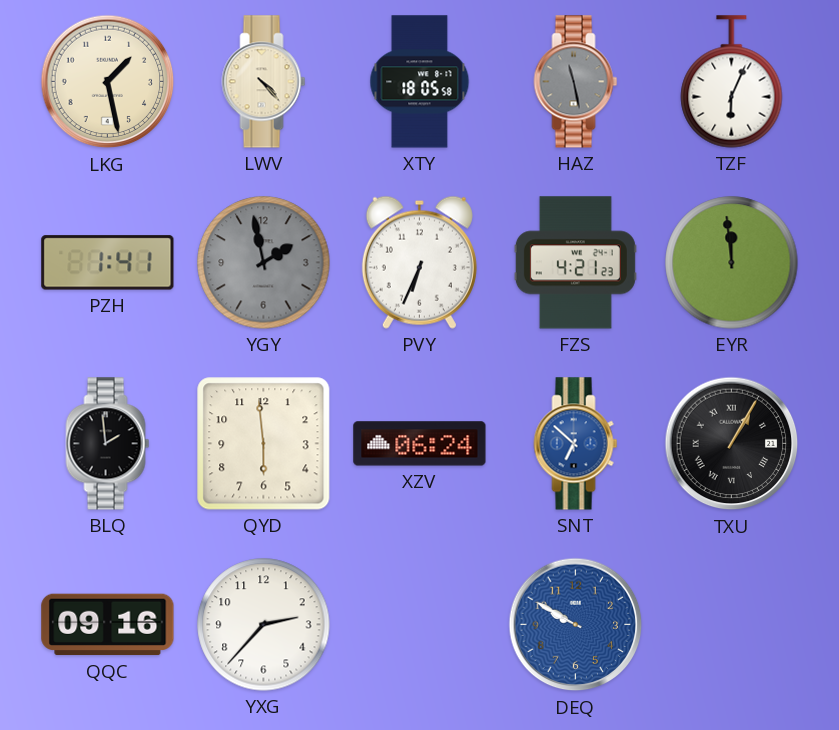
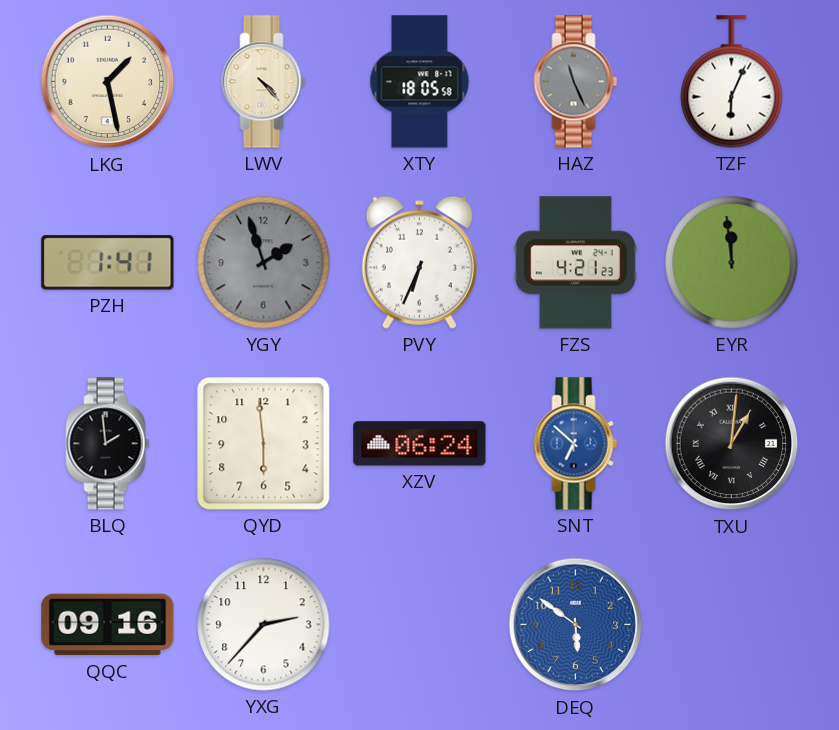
HAZ: 11:28 -> 11:26 (576, 82)
YGY: 1:58 -> 1:57 (264, 263)
TXU: 1:05 -> 1:01 (732, 444)
DEQ: 9:50 -> 5:51 (576, 625)
